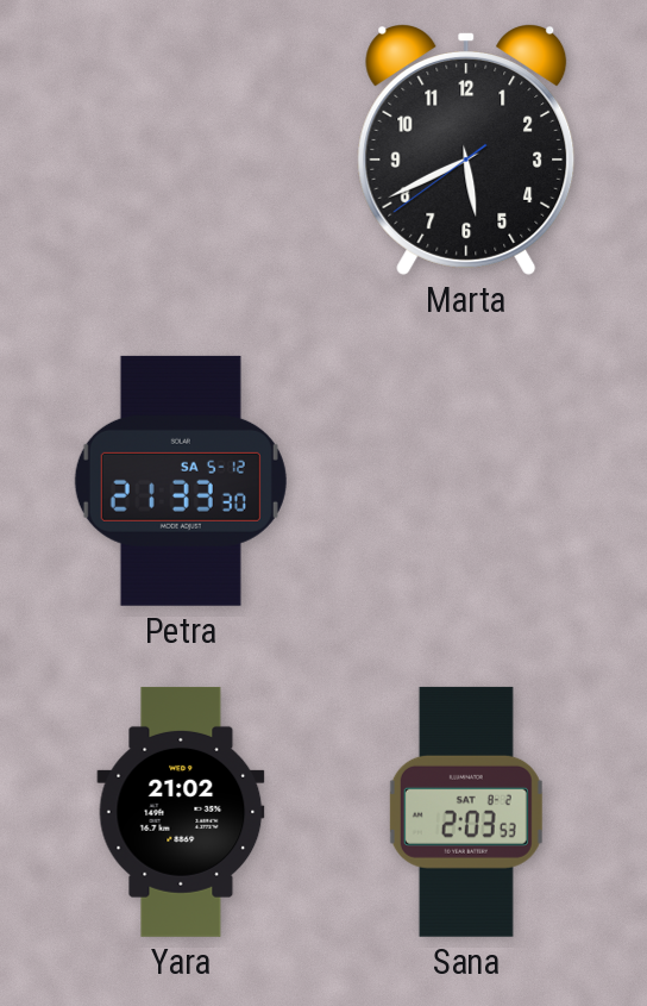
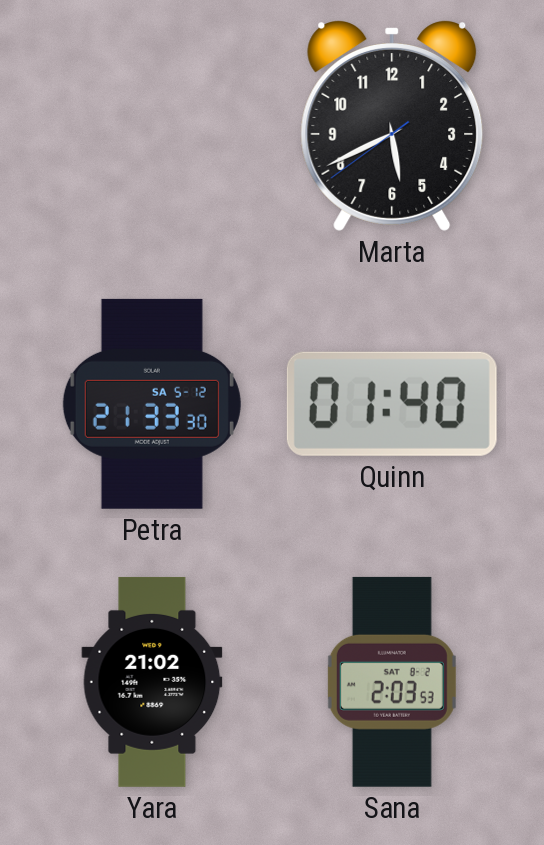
Quinn: none -> 01:40 (392, 404)
